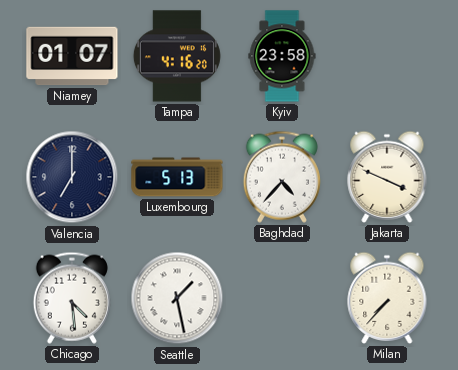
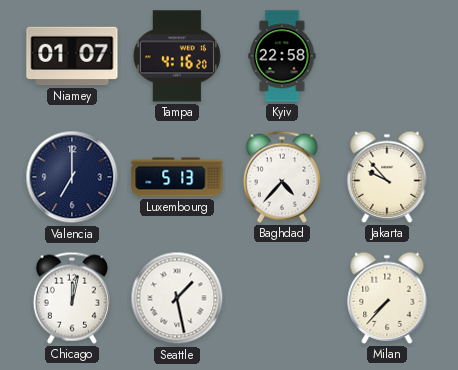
Kyiv: 23:58 -> 22:58 (282, 56)
Jakarta: 3:49 -> 9:53 (387, 177)
Chicago: 4:29 -> 12:02 (72, 298)
